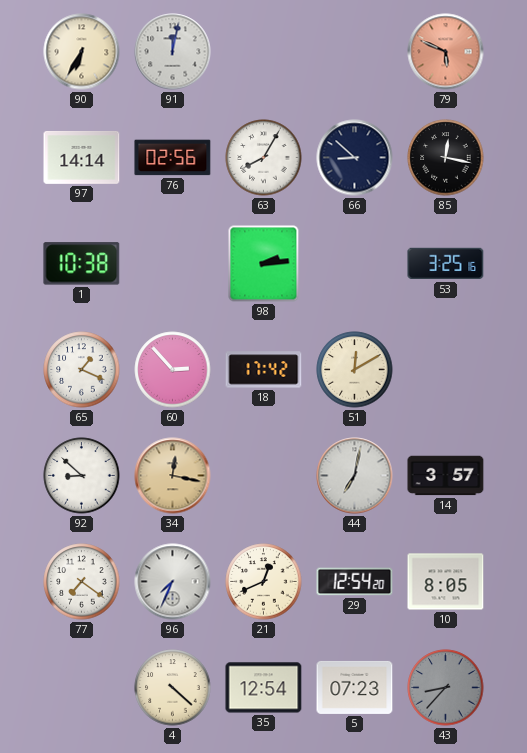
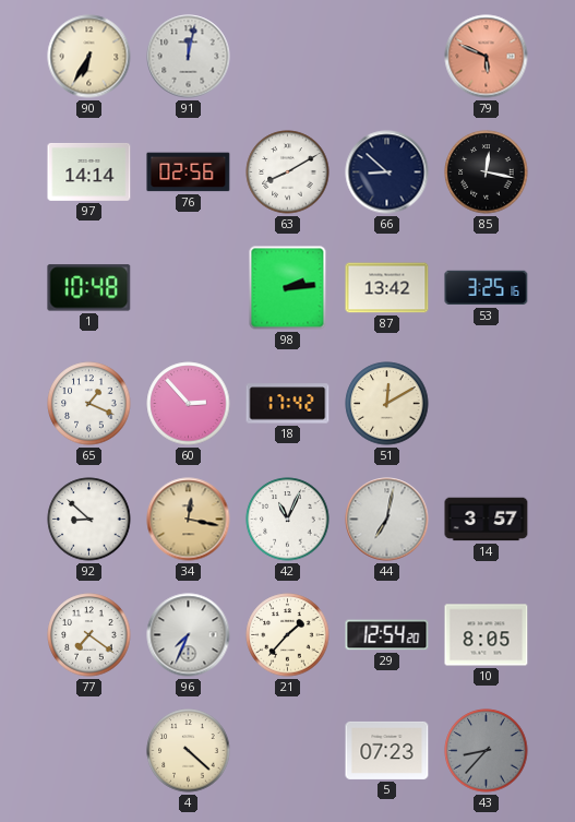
63: 8:05 -> 8:10 (288, 172)
1: 10:38 -> 10:48 (89, 288)
87: none -> 13:42 (387, 288)
42: none -> 11:04 (288, 520)
21: 12:41 -> 1:37 (288, 635)
35: 12:54 -> none (264, 688)
